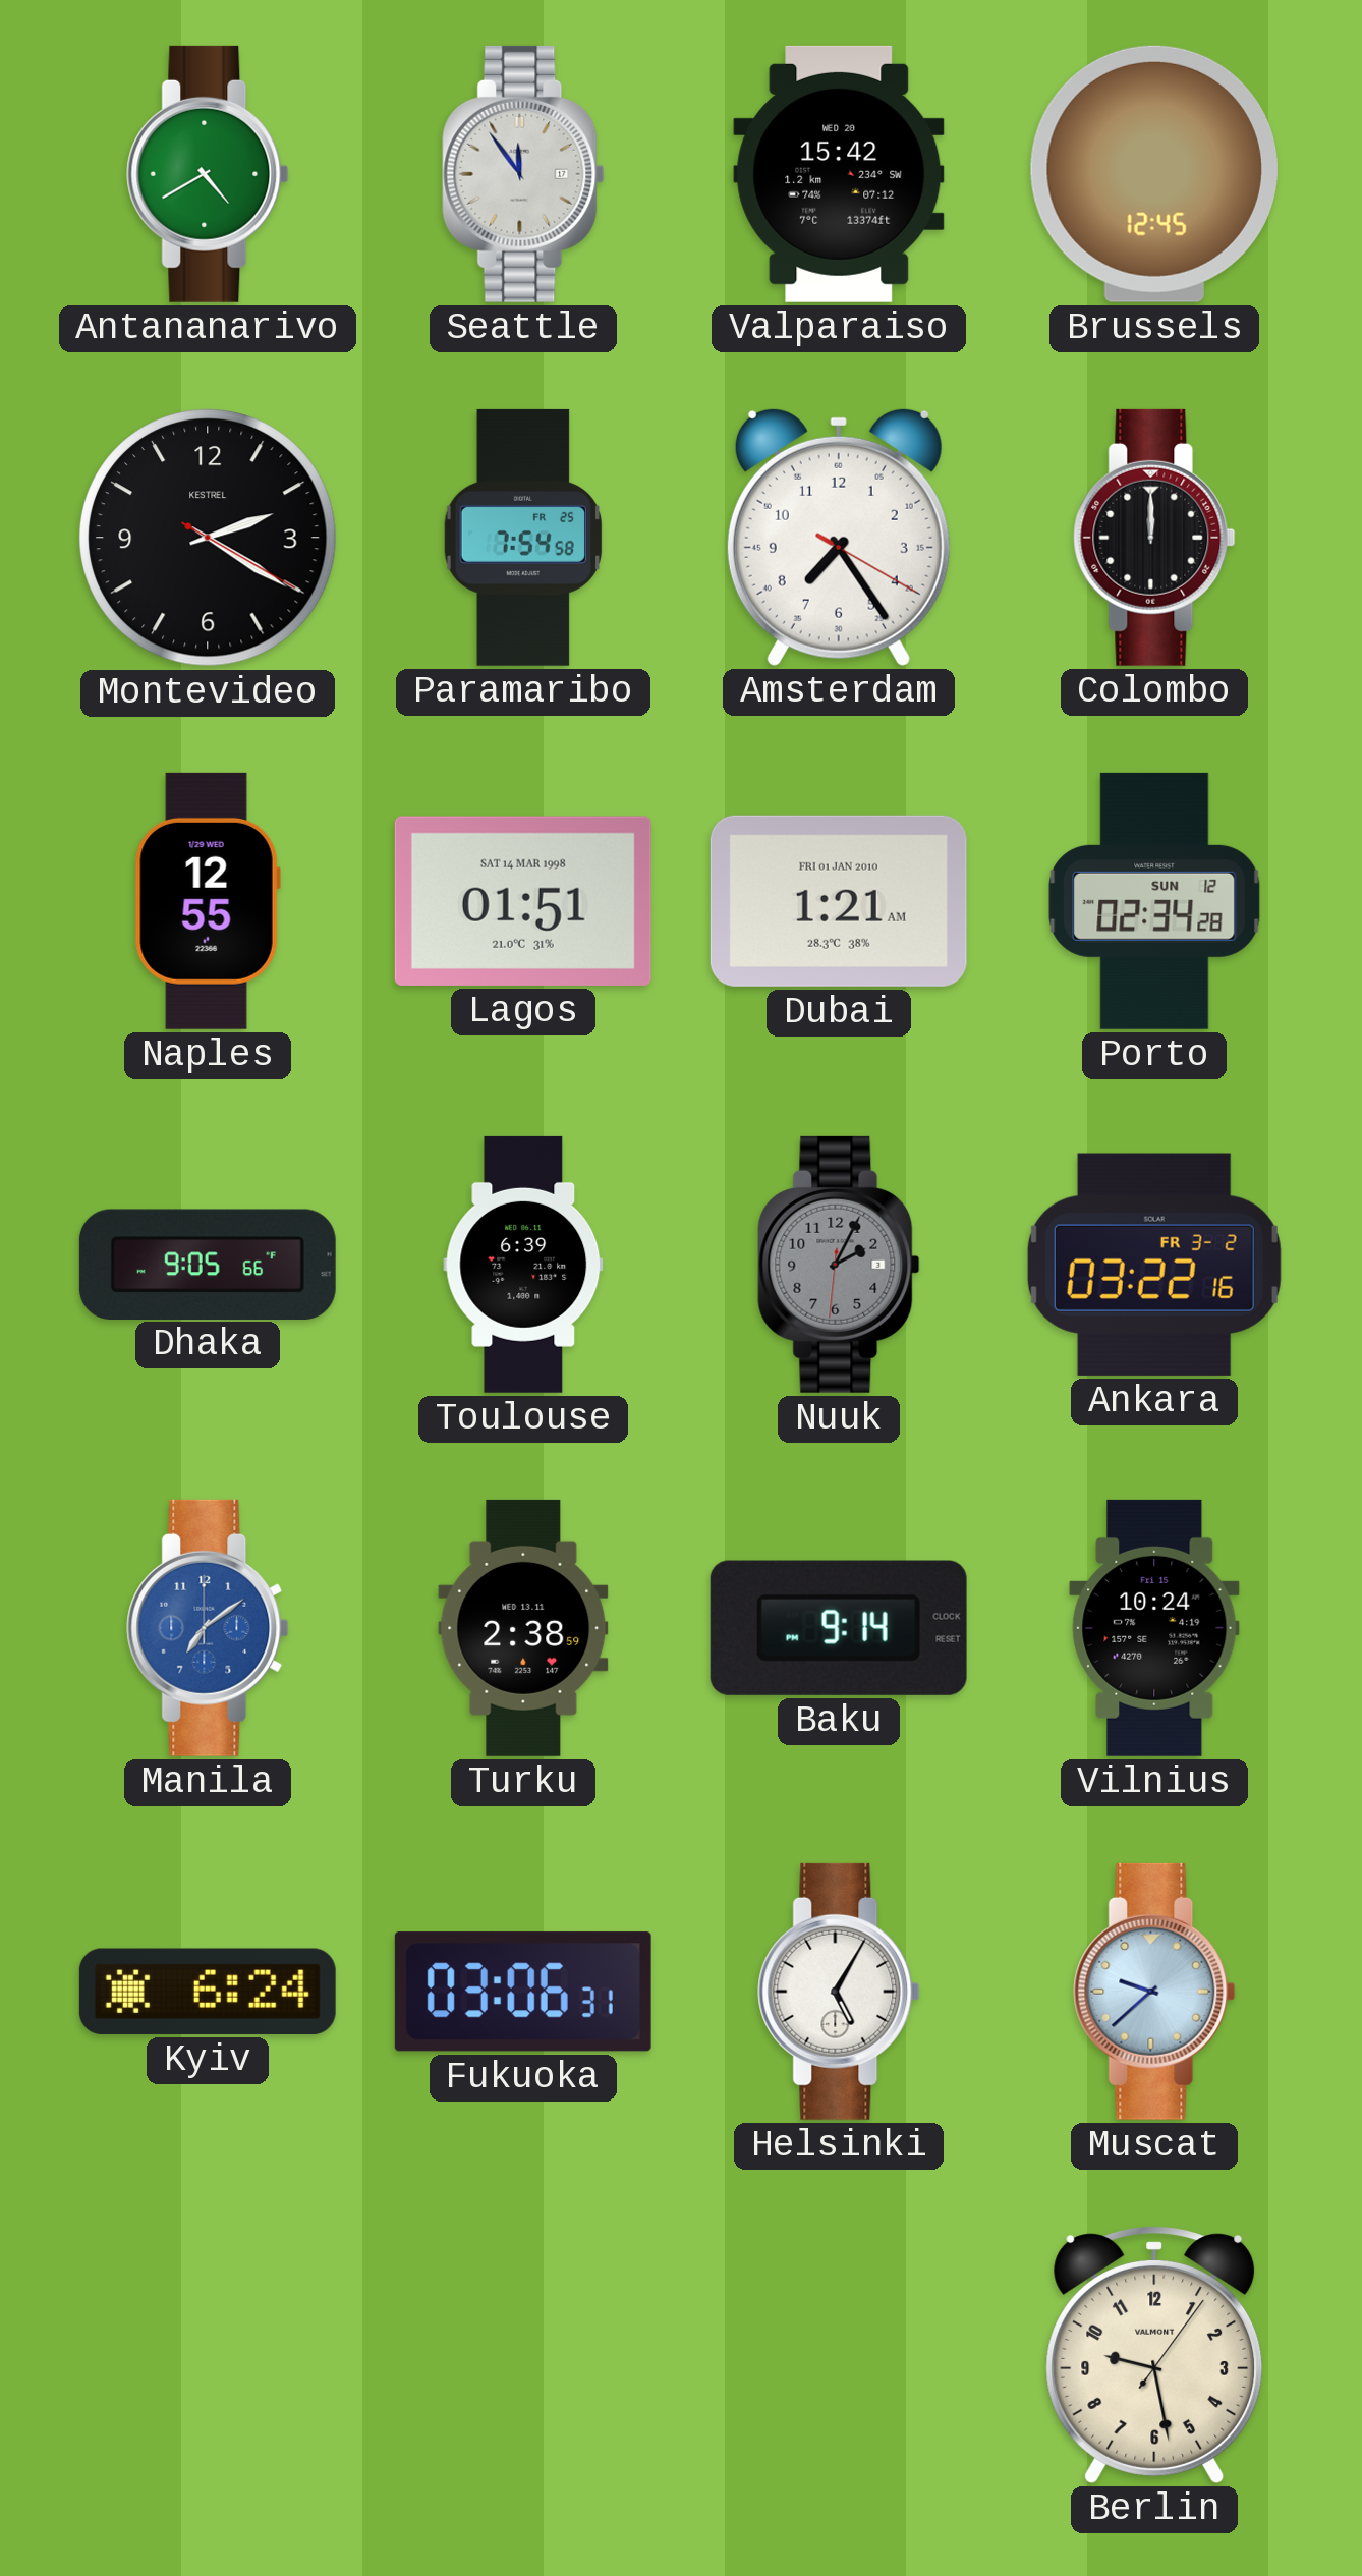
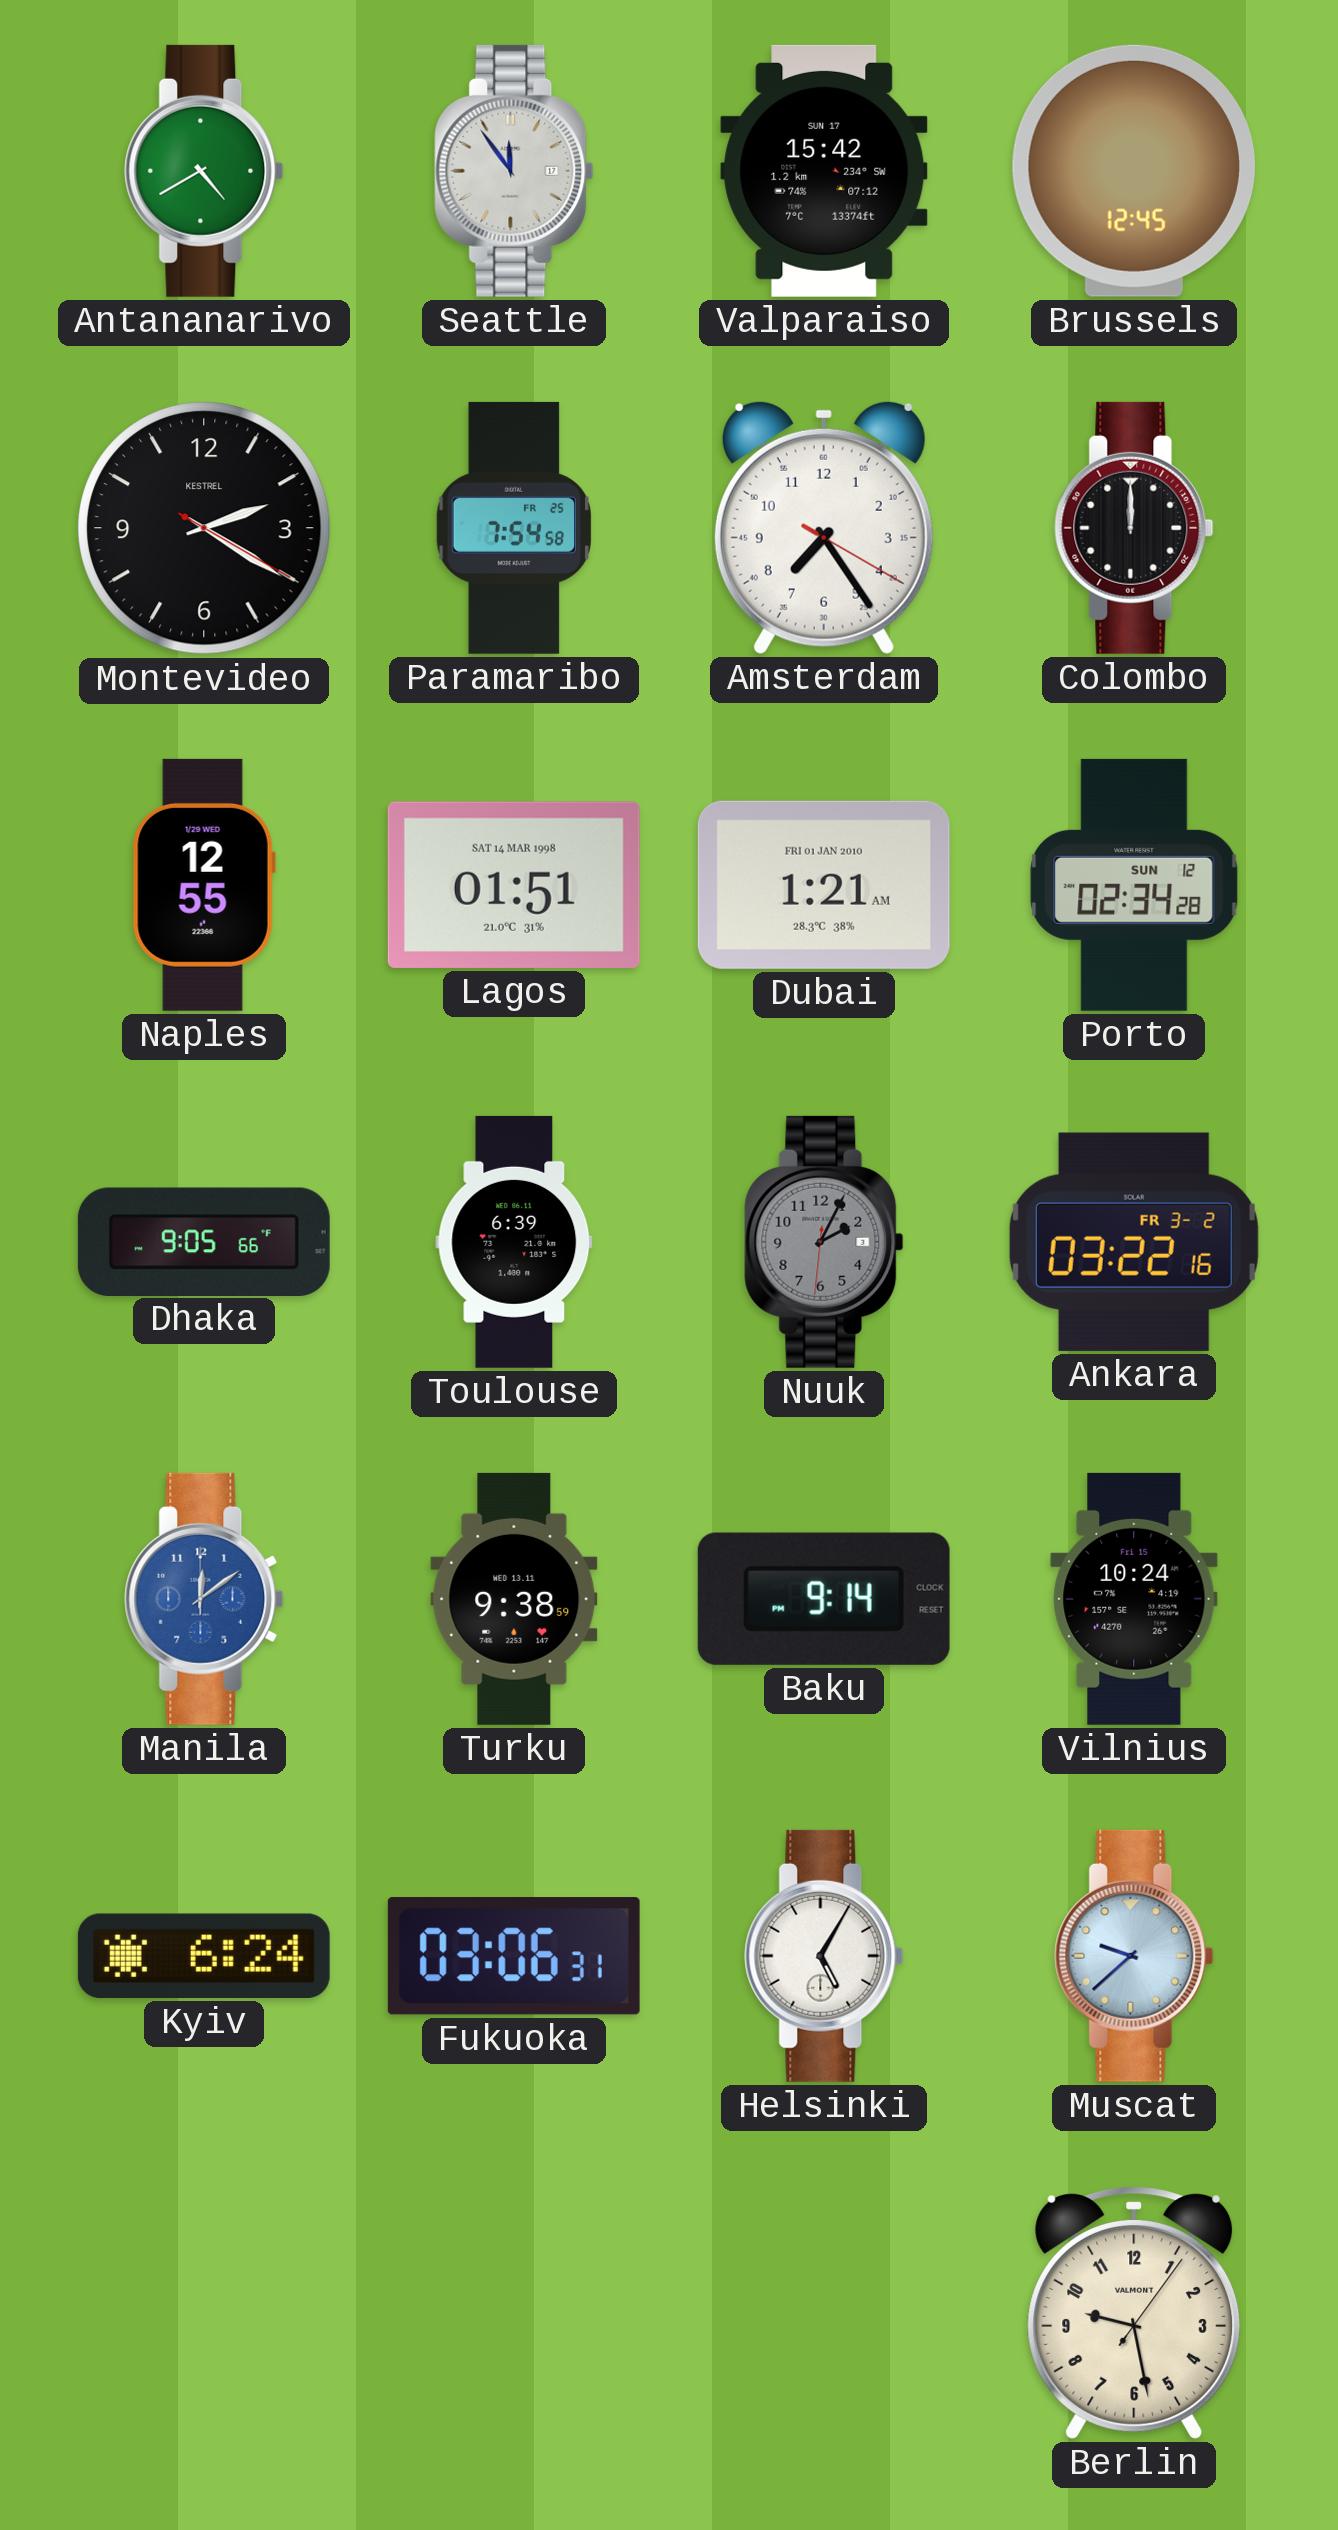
Valparaiso date: WED 20 -> SUN 17 (824, 171)
Manila: 7:09 -> 12:09 (204, 1599)
Turku: 2:38 -> 9:38 (514, 1599)
